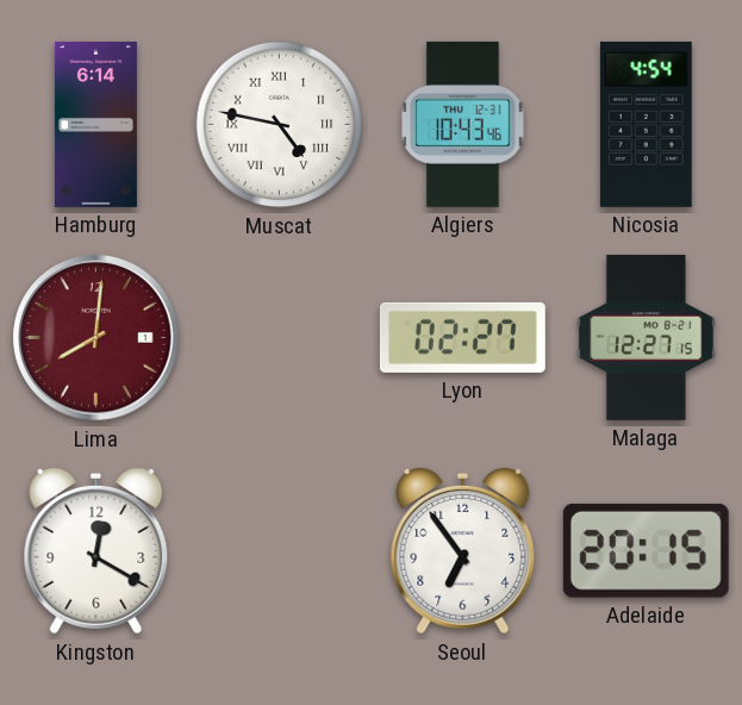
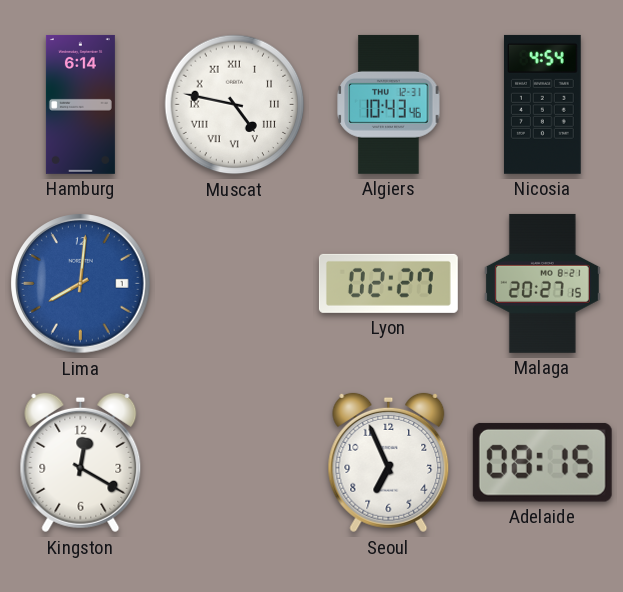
Lima dial: burgundy -> blue (81, 284)
Malaga: 12:27 -> 20:27 (542, 283)
Seoul: 6:54 -> 6:56 (389, 463)
Adelaide: 20:15 -> 08:15 (542, 462)
